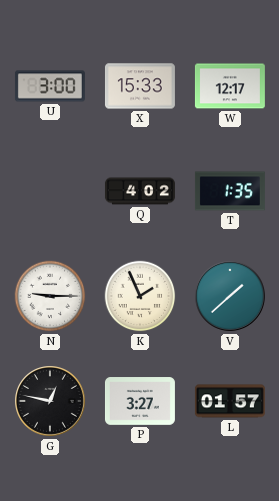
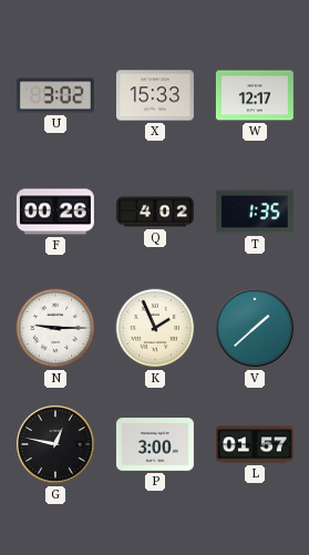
U: 3:00 -> 3:02 (55, 95)
F: none -> 00:26 (55, 212)
P: 3:27 -> 3:00 (155, 444)
